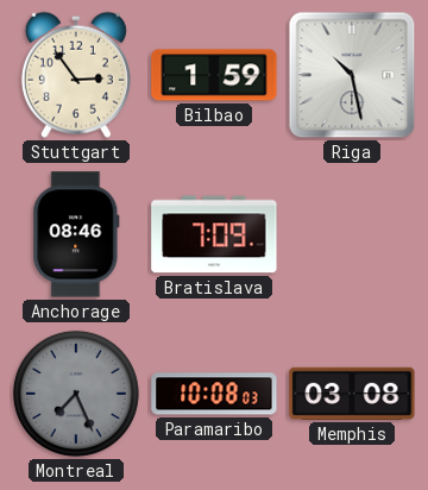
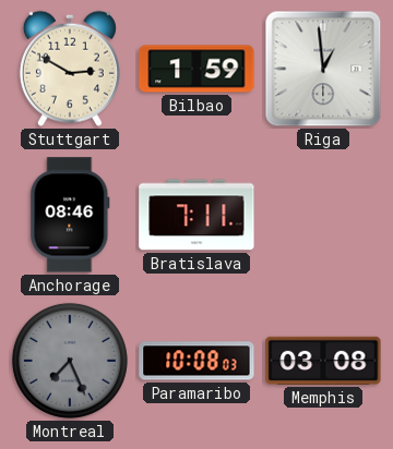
Stuttgart: 2:54 -> 2:50 (70, 69)
Riga: 10:28 -> 12:59 (323, 69)
Bratislava: 7:09 -> 7:11 (196, 215)
